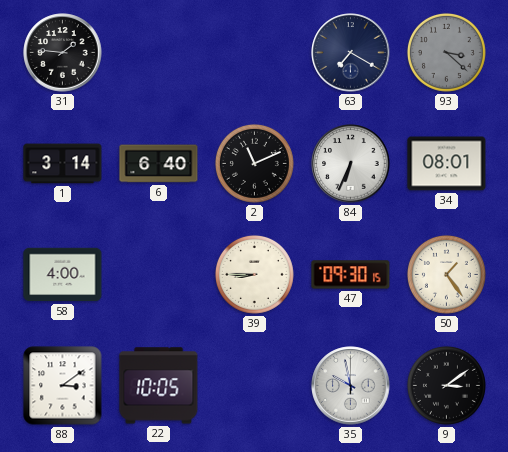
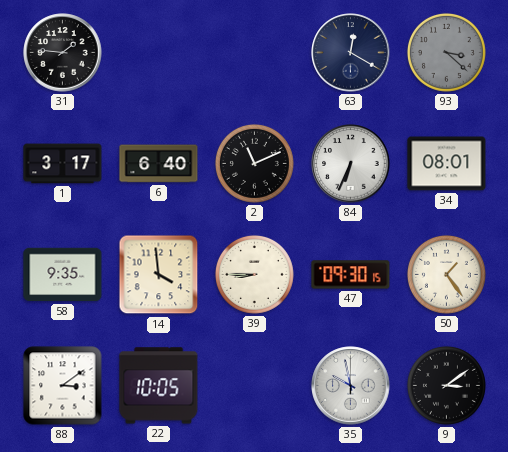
63: 7:20 -> 12:20 (351, 53)
1: 3:14 -> 3:17 (63, 164)
58: 4:00 -> 9:35 (63, 275)
14: none -> 3:59 (159, 275)
